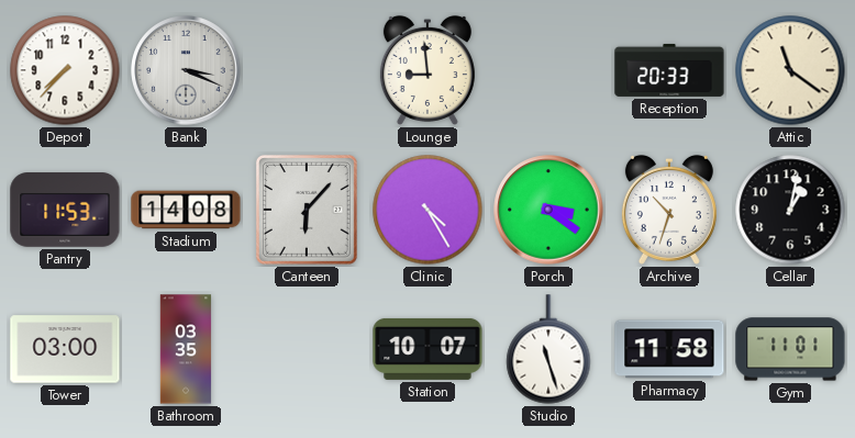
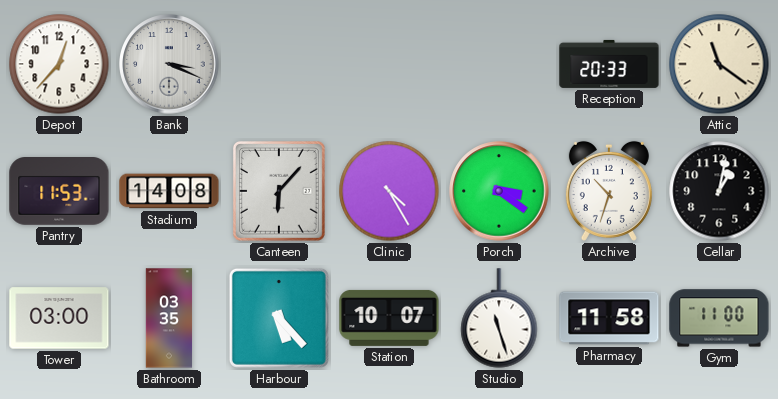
Depot: 7:37 -> 12:37 (59, 64)
Lounge: 8:59 -> none (427, 70)
Harbour: none -> 5:23 (279, 318)
Gym: 11:01 -> 11:00 (719, 318)
